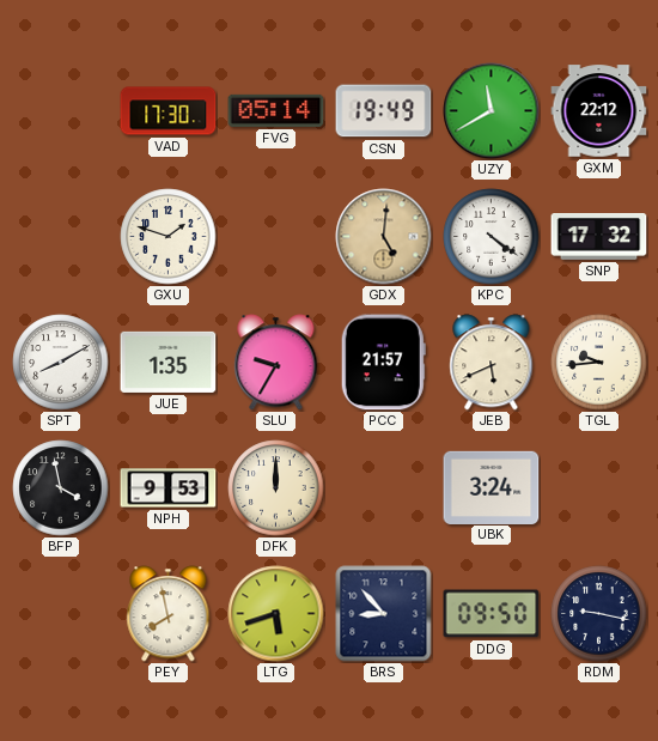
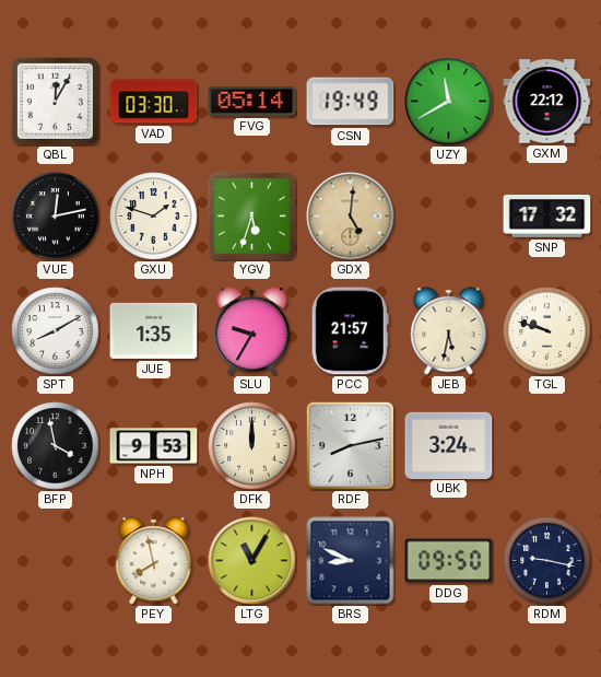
QBL: none -> 12:05 (55, 101)
VAD: 17:30 -> 03:30 (154, 102)
VUE: none -> 12:13 (56, 217)
YGV: none -> 5:33 (251, 215)
KPC: 4:21 -> none (492, 237)
JEB: 5:41 -> 5:32 (449, 331)
TGL: 9:44 -> 9:48 (547, 331)
RDF: none -> 8:13 (350, 445)
LTG: 5:42 -> 11:05 (252, 561)
BRS: 8:53 -> 8:49 (351, 561)
